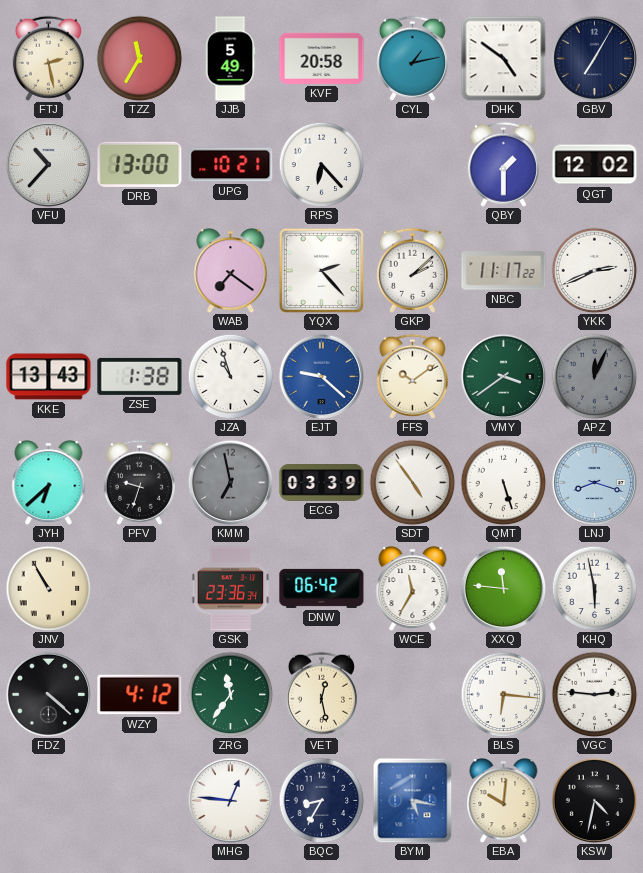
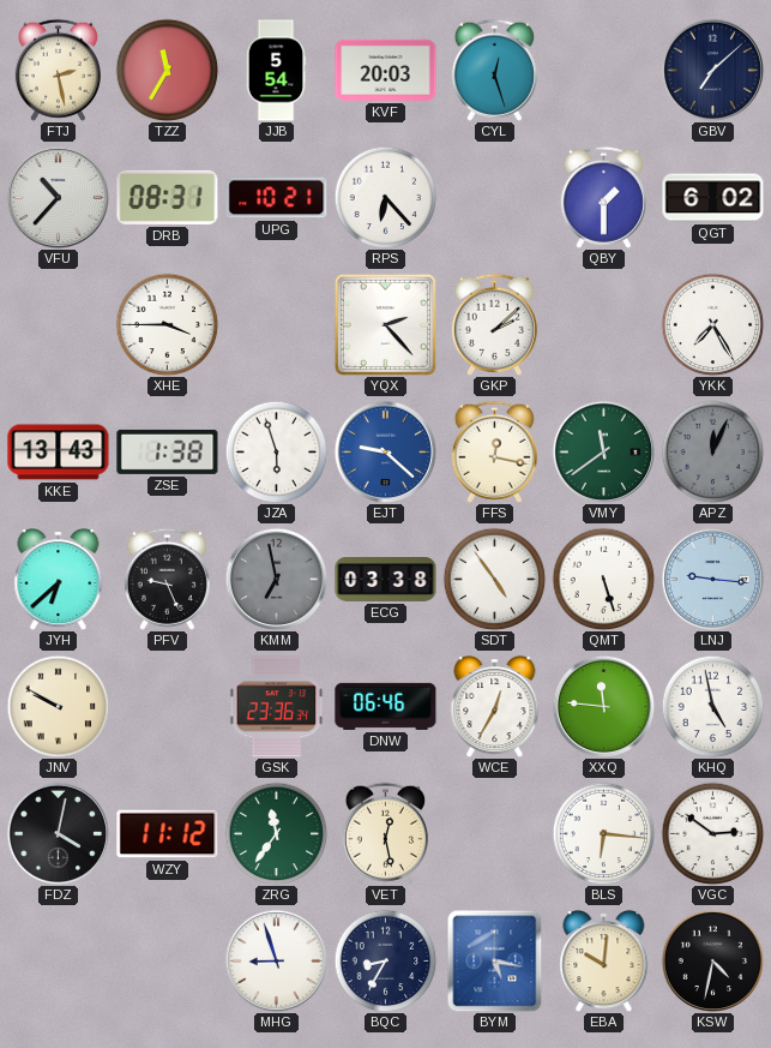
JJB: 5:49 -> 5:54 (276, 71)
KVF: 20:58 -> 20:03 (386, 70)
CYL: 1:13 -> 12:27 (494, 70)
DHK: 4:51 -> none (503, 58)
GBV: 7:05 -> 7:08 (712, 70)
DRB: 13:00 -> 08:31 (168, 197)
QGT: 12:02 -> 6:02 (713, 198)
XHE: none -> 3:45 (167, 324)
WAB: 7:21 -> none (231, 271)
NBC: 11:17 -> none (504, 271)
YKK: 2:41 -> 7:25 (712, 324)
JZA: 10:57 -> 5:57 (276, 451)
FFS: 10:09 -> 12:17 (494, 451)
VMY: 3:39 -> 11:39 (603, 451)
PFV: 9:33 -> 9:26 (167, 579)
ECG: 03:39 -> 03:38 (386, 580)
LNJ: 8:18 -> 9:16 (712, 579)
JNV: 10:55 -> 9:50 (58, 706)
DNW: 06:42 -> 06:46 (386, 706)
WCE: 11:35 -> 12:35 (495, 707)
KHQ: 5:58 -> 4:58 (712, 706)
FDZ: 4:22 -> 4:02 (58, 833)
WZY: 4:12 -> 11:12 (168, 834)
VGC: 2:46 -> 2:51 (712, 833)
MHG: 12:46 -> 8:57 (276, 960)
